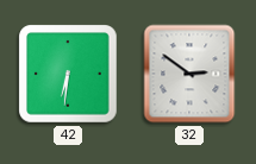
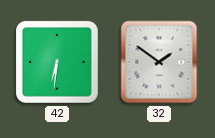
32: 2:51 -> 1:51 (159, 62)
